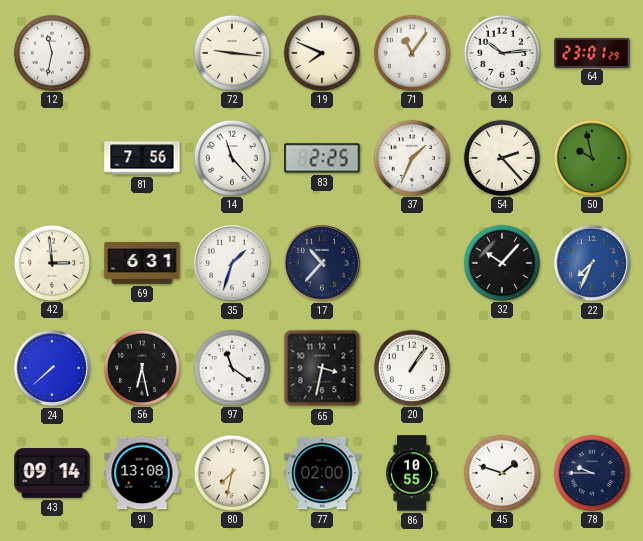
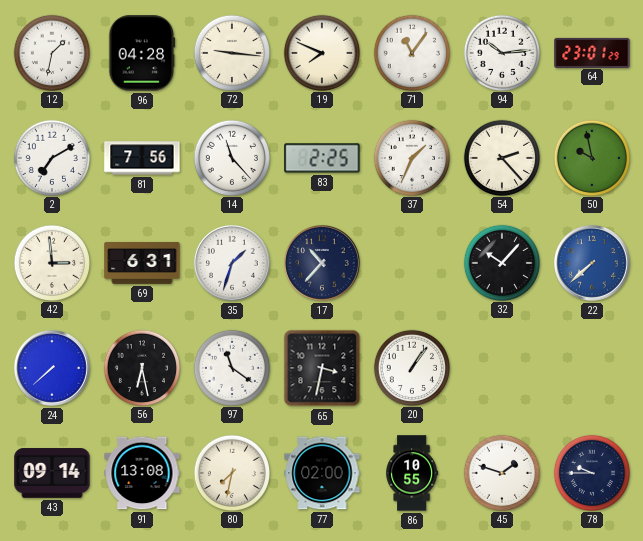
12: 11:32 -> 1:32 (51, 52)
96: none -> 04:28 (142, 53)
2: none -> 7:10 (51, 157)
22: 7:34 -> 7:38 (592, 263)
